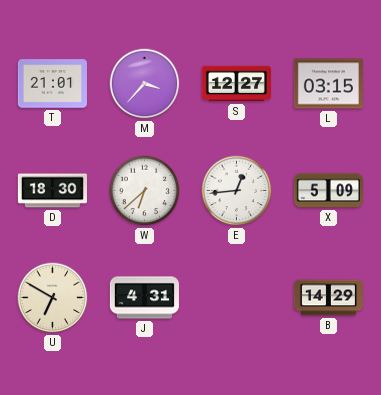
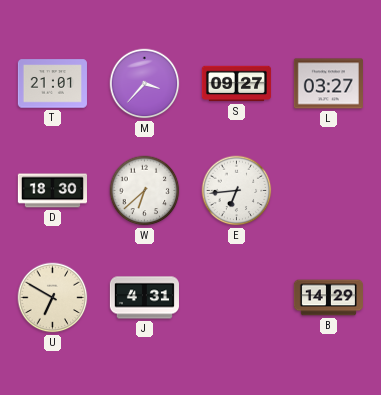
S: 12:27 -> 09:27 (236, 84)
L: 03:15 -> 03:27 (328, 84)
E: 12:44 -> 6:44 (237, 191)
X: 5:09 -> none (328, 191)
